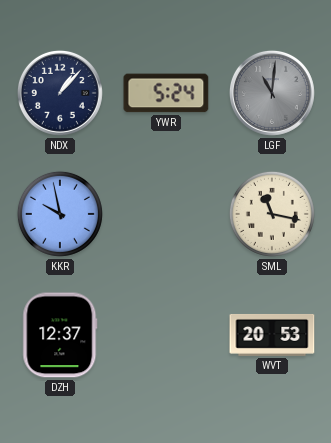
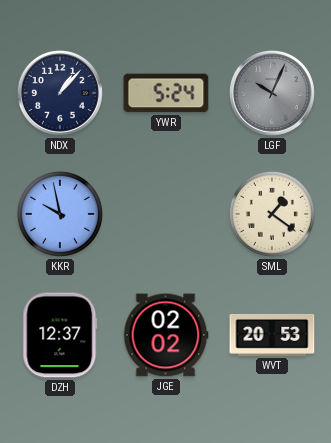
LGF: 11:01 -> 10:04 (272, 93)
SML: 11:17 -> 1:21 (272, 214)
JGE: none -> 02:02 (166, 335)
